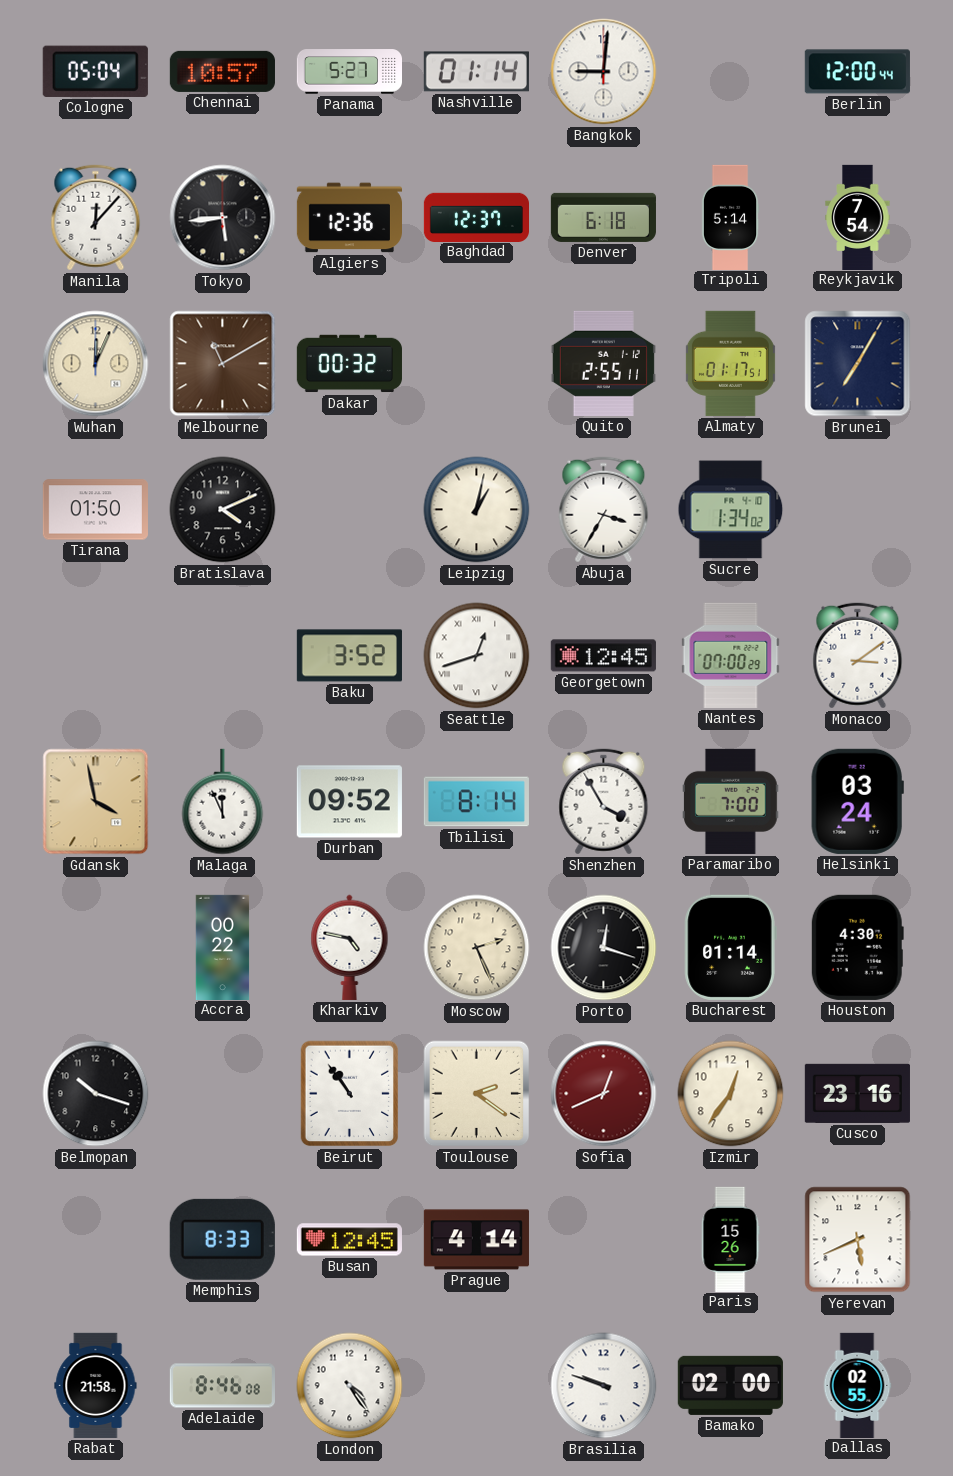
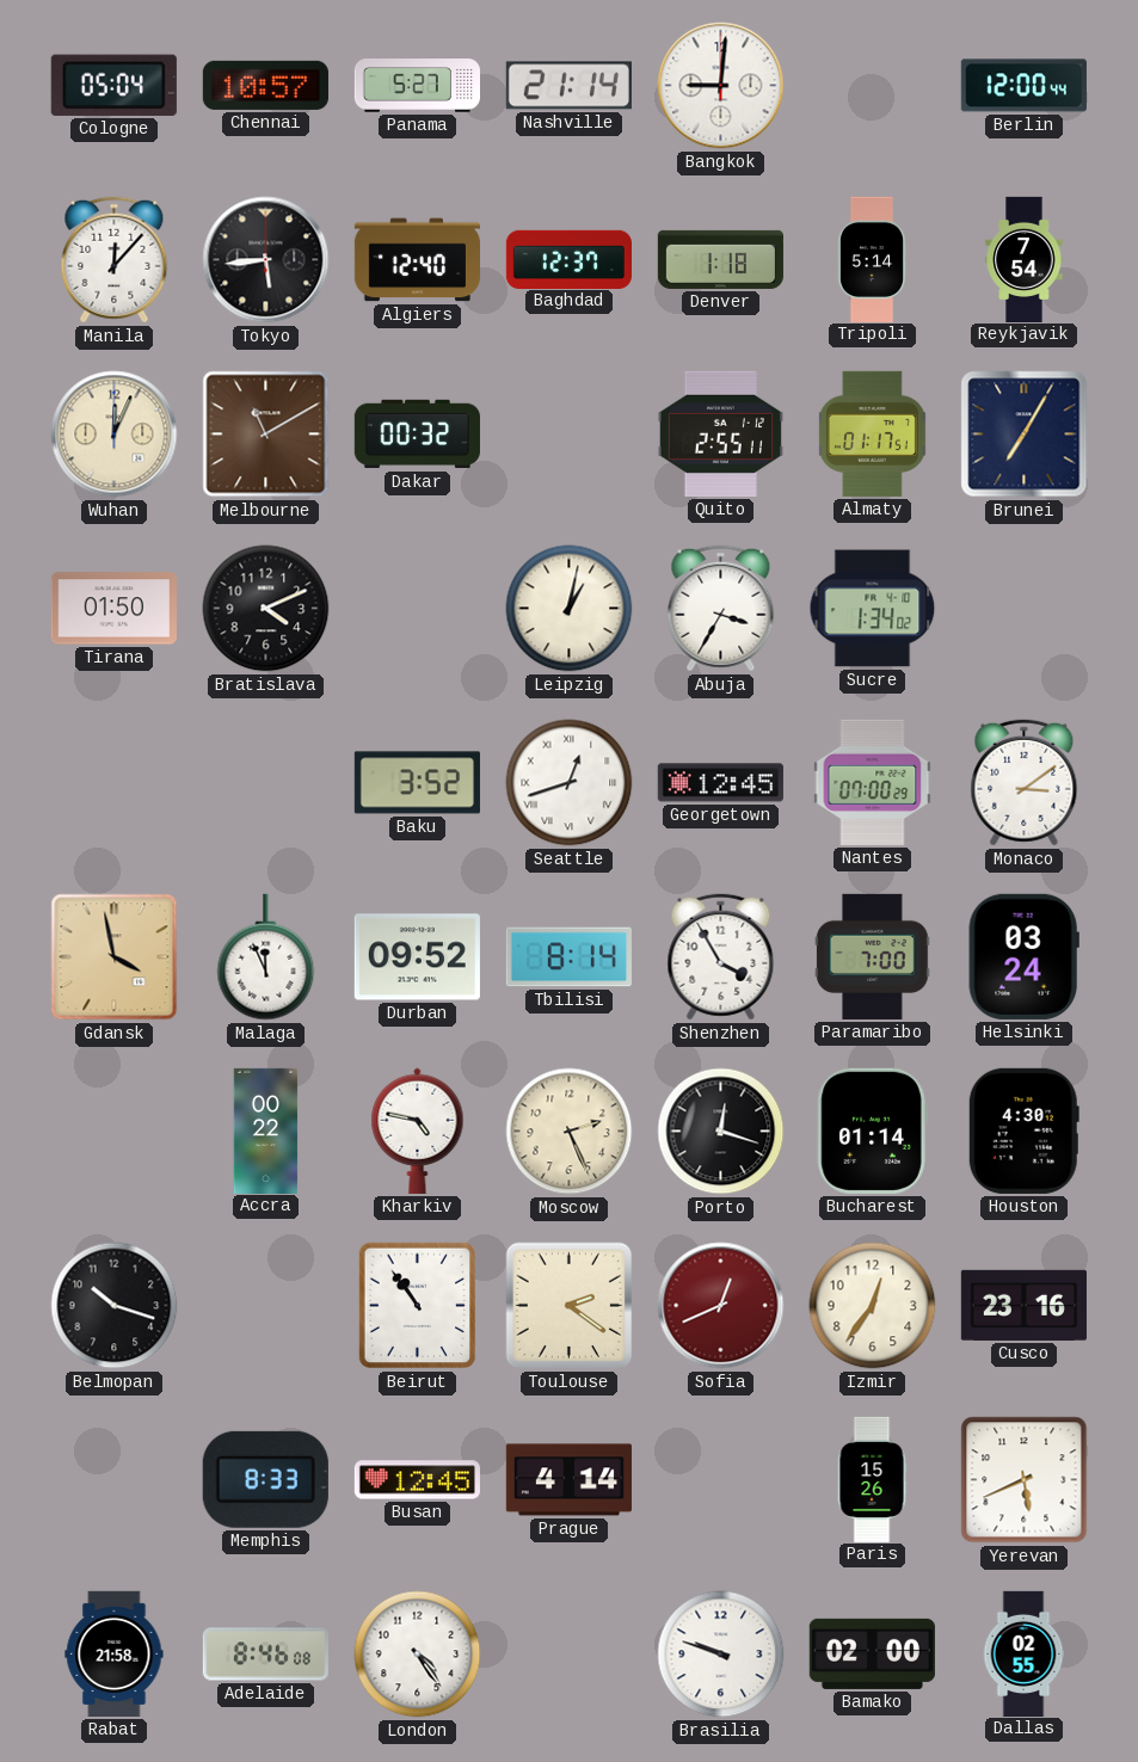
Nashville: 01:14 -> 21:14 (568, 86)
Algiers: 12:36 -> 12:40 (417, 260)
Denver: 6:18 -> 1:18 (720, 259)
